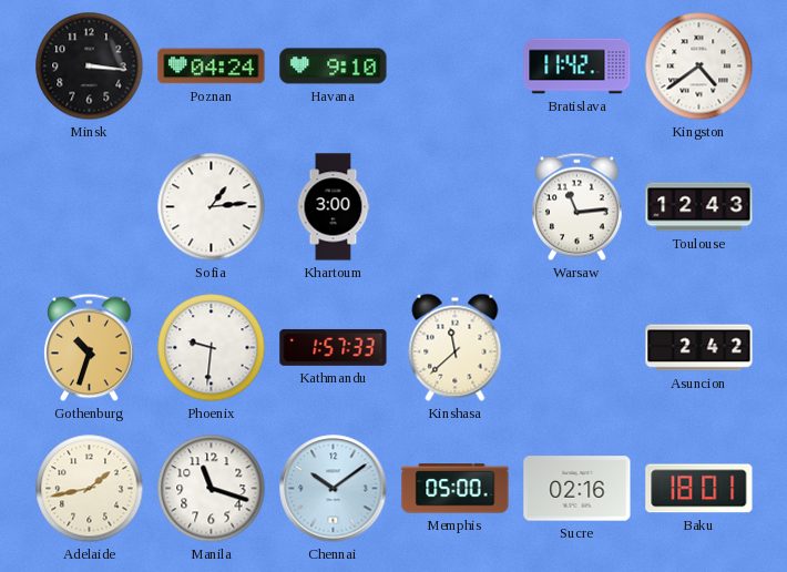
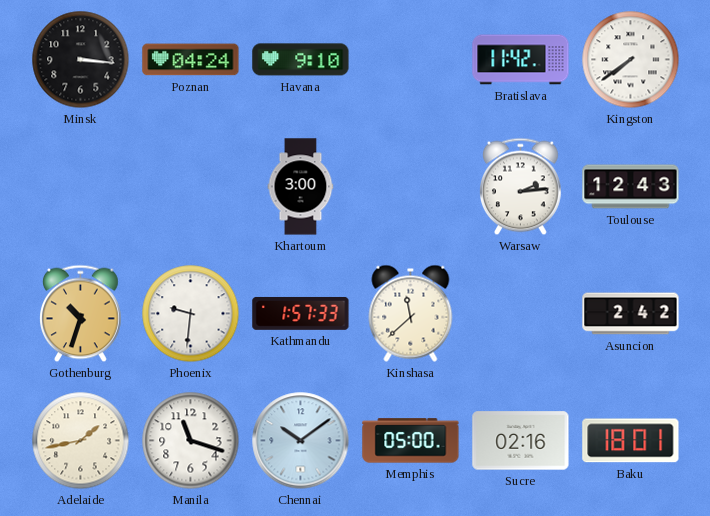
Kingston: 4:39 -> 7:39 (631, 60)
Sofia: 1:14 -> none (212, 207)
Warsaw: 11:14 -> 2:14 (521, 187)
